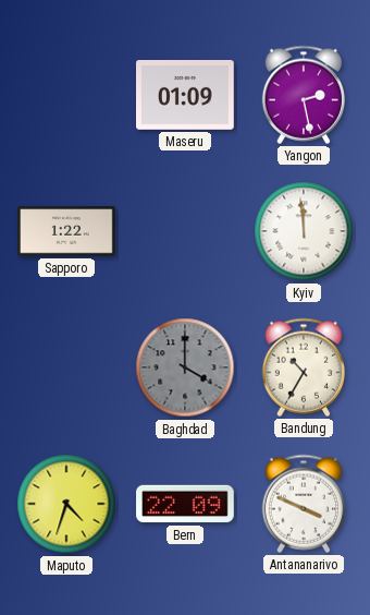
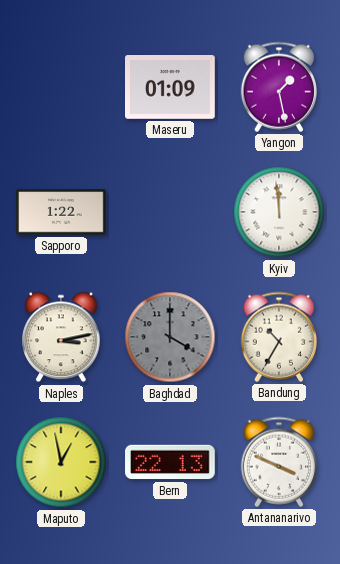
Yangon: 2:28 -> 1:28 (278, 87)
Naples: none -> 3:13 (61, 337)
Maputo: 4:33 -> 12:58 (61, 462)
Bern: 22:09 -> 22:13 (170, 462)
